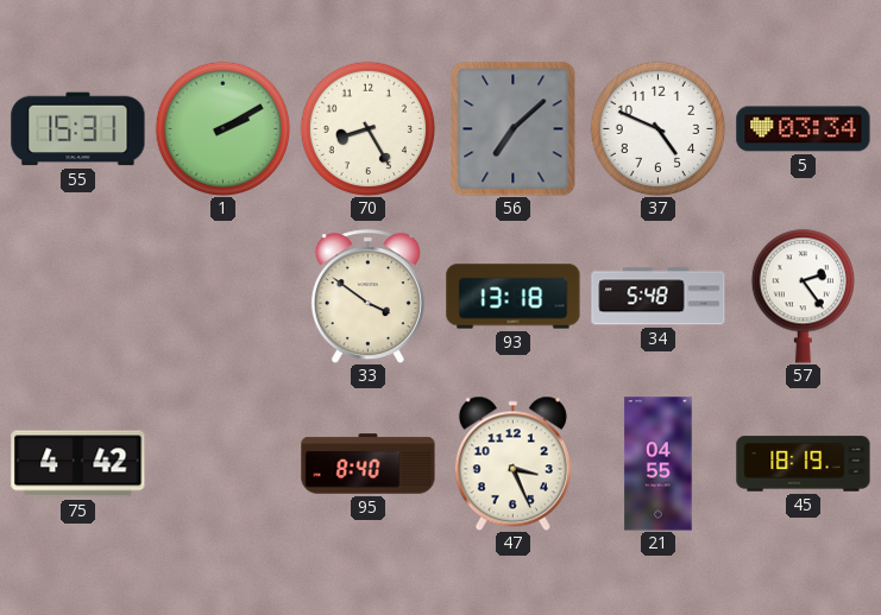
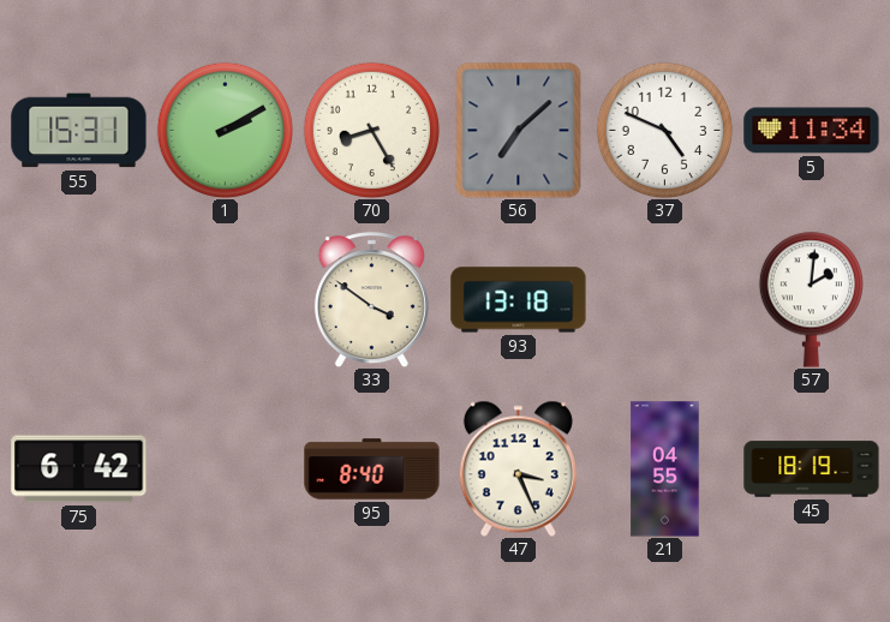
5: 03:34 -> 11:34 (812, 131)
34: 5:48 -> none (659, 297)
57: 2:24 -> 2:01 (811, 299)
75: 4:42 -> 6:42 (79, 470)
